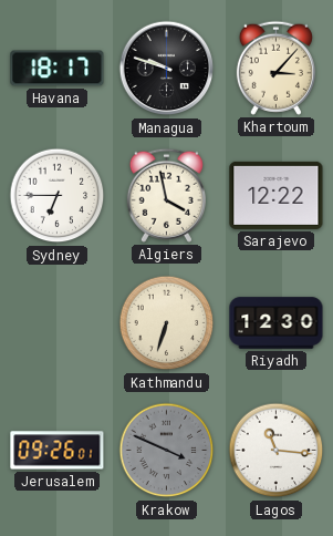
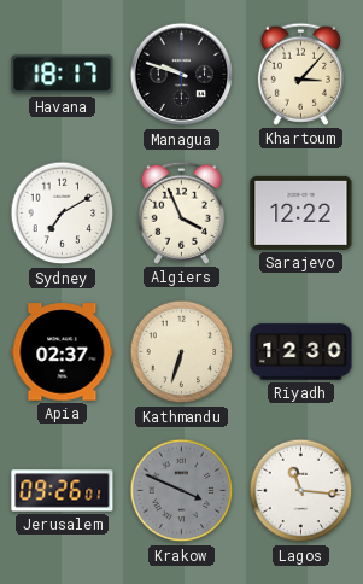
Sydney: 6:45 -> 7:10 (63, 214)
Algiers: 3:58 -> 3:56 (181, 212)
Apia: none -> 02:37 (63, 352)
